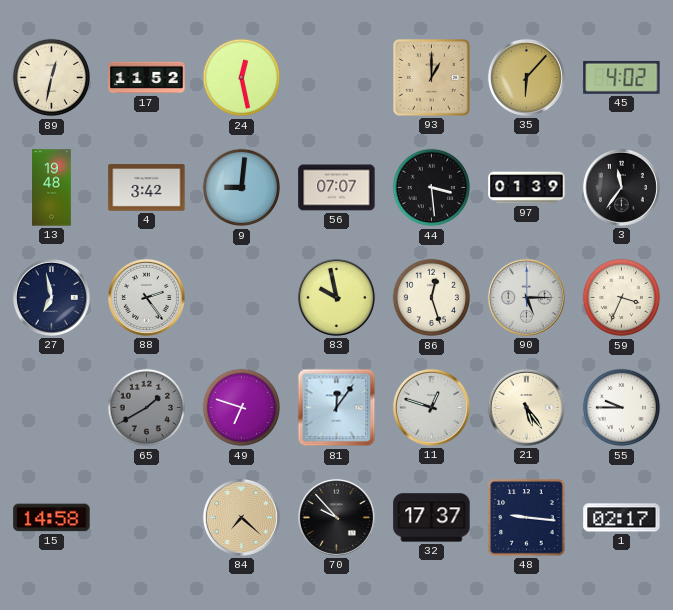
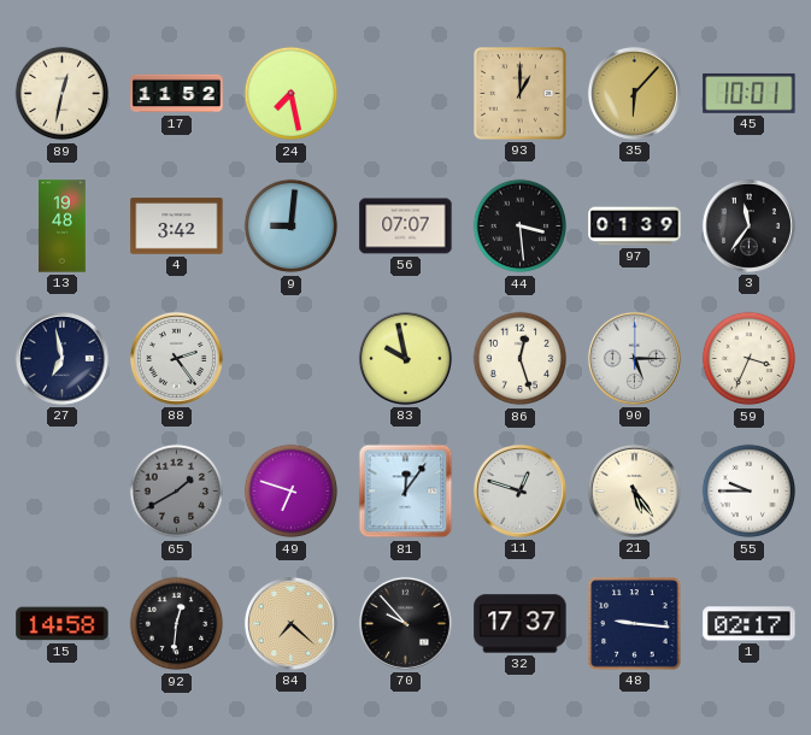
24: 12:28 -> 7:28 (292, 94)
45: 4:02 -> 10:01 (750, 93)
92: none -> 12:31 (177, 624)
